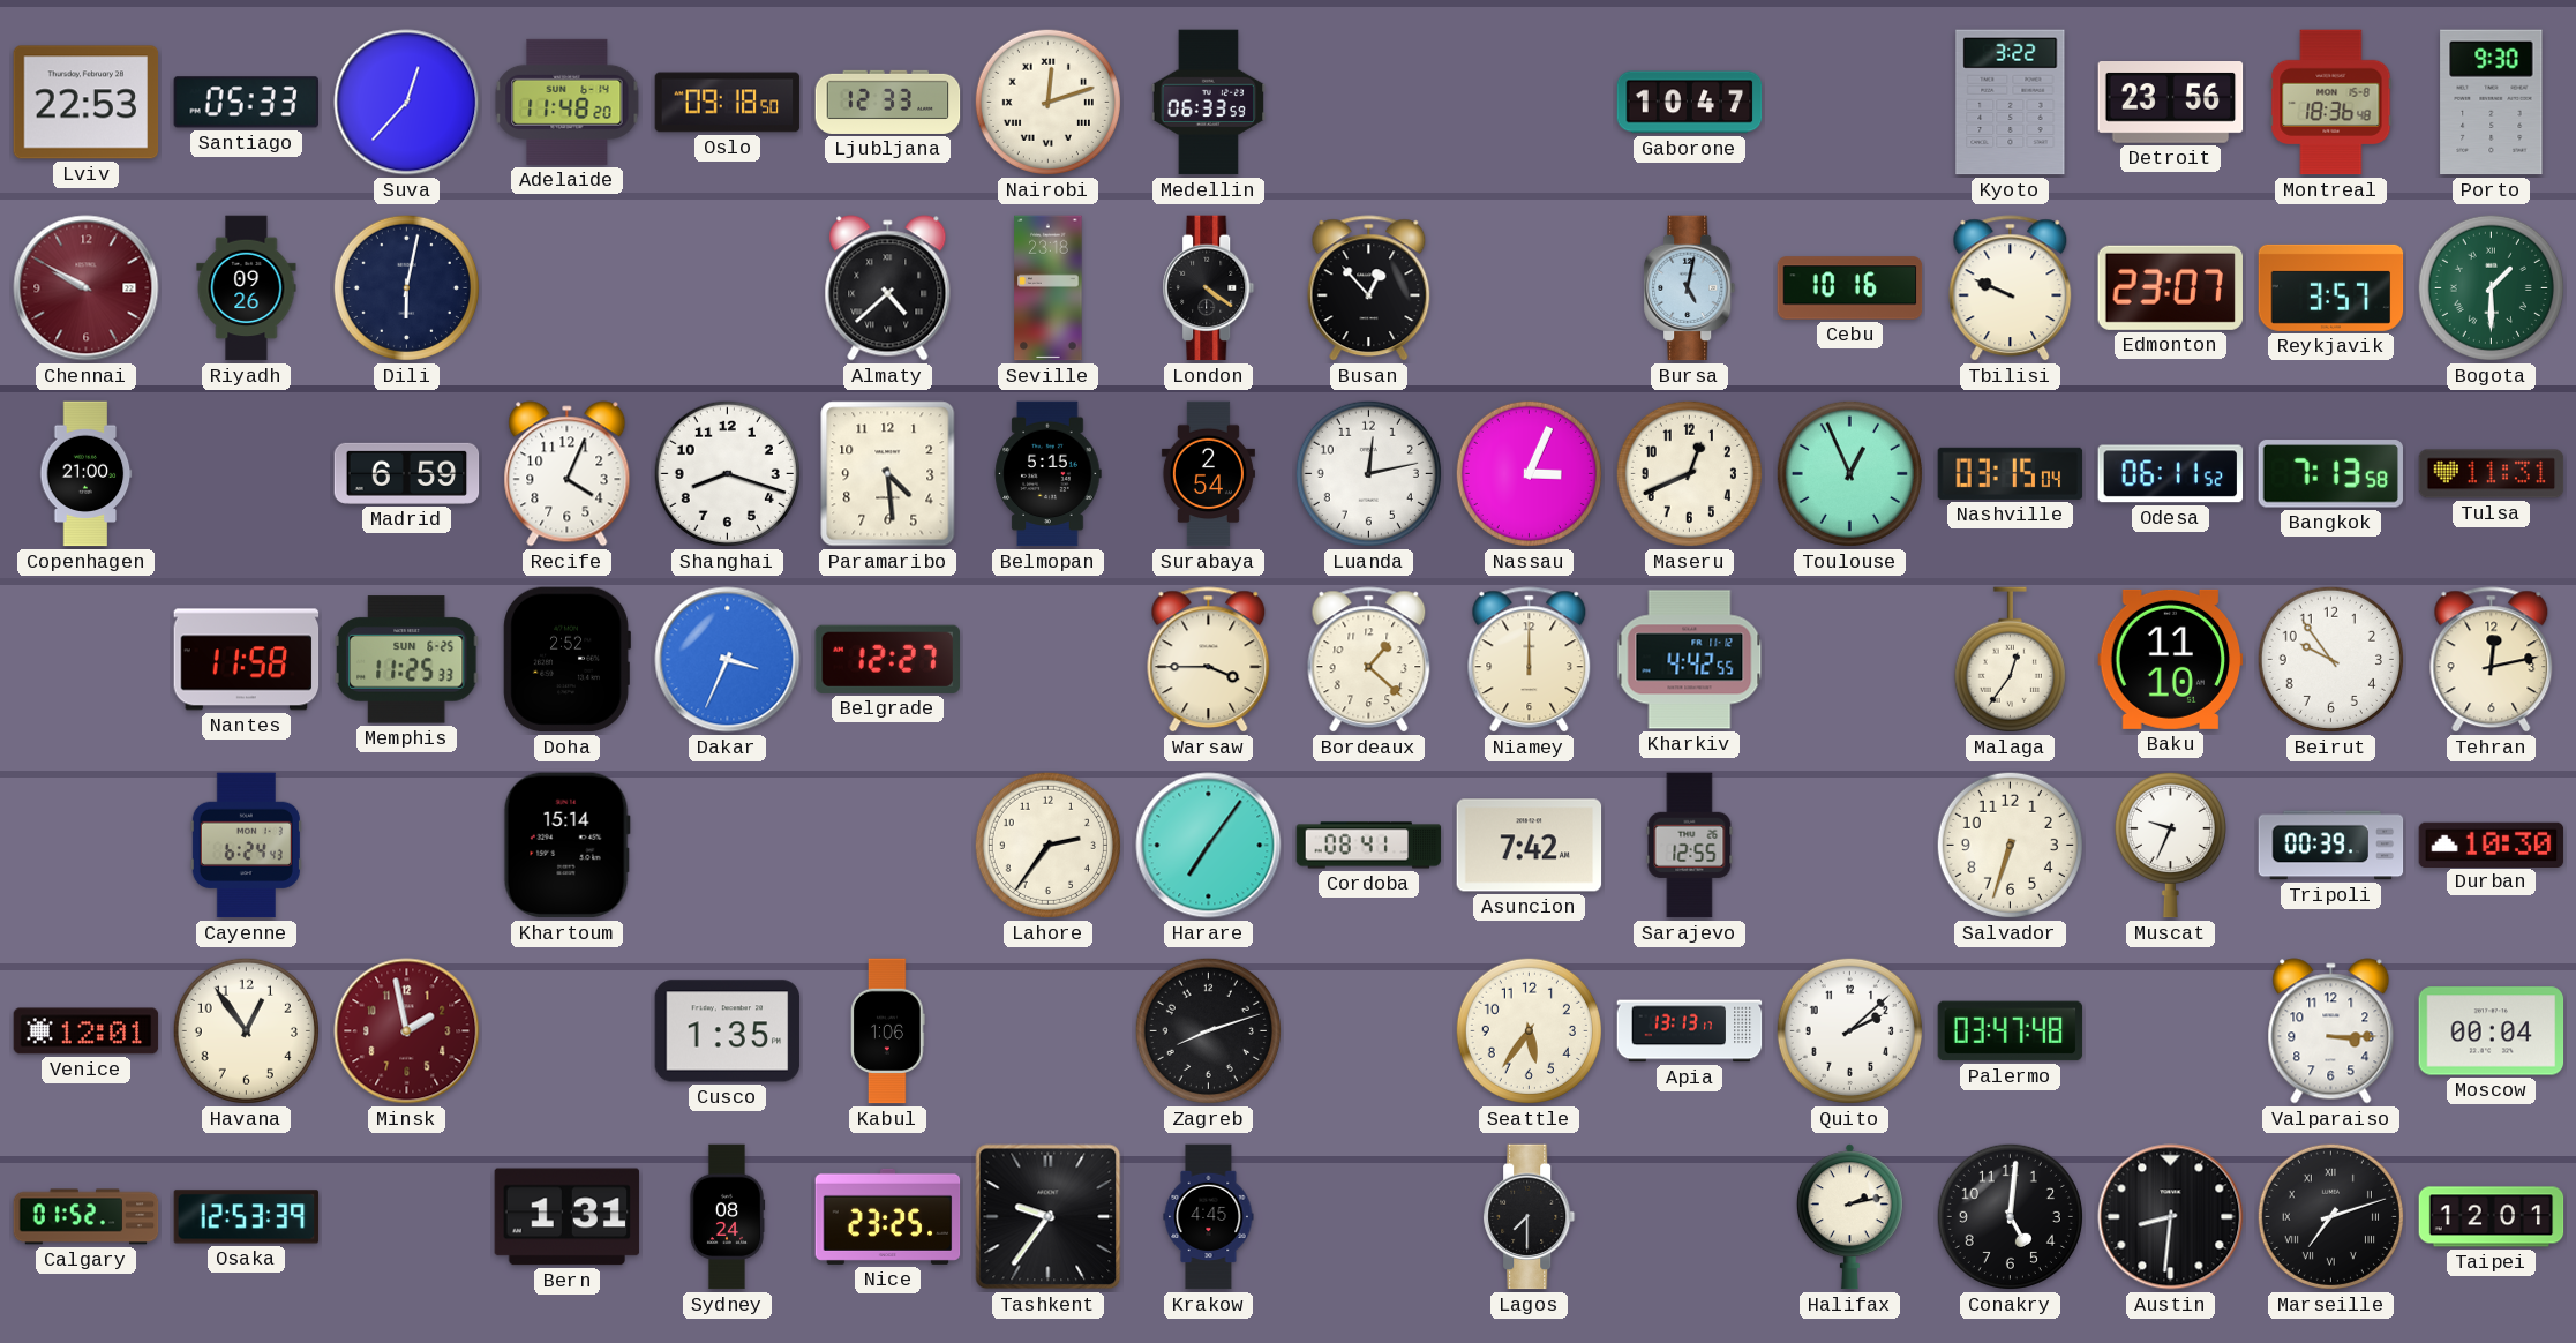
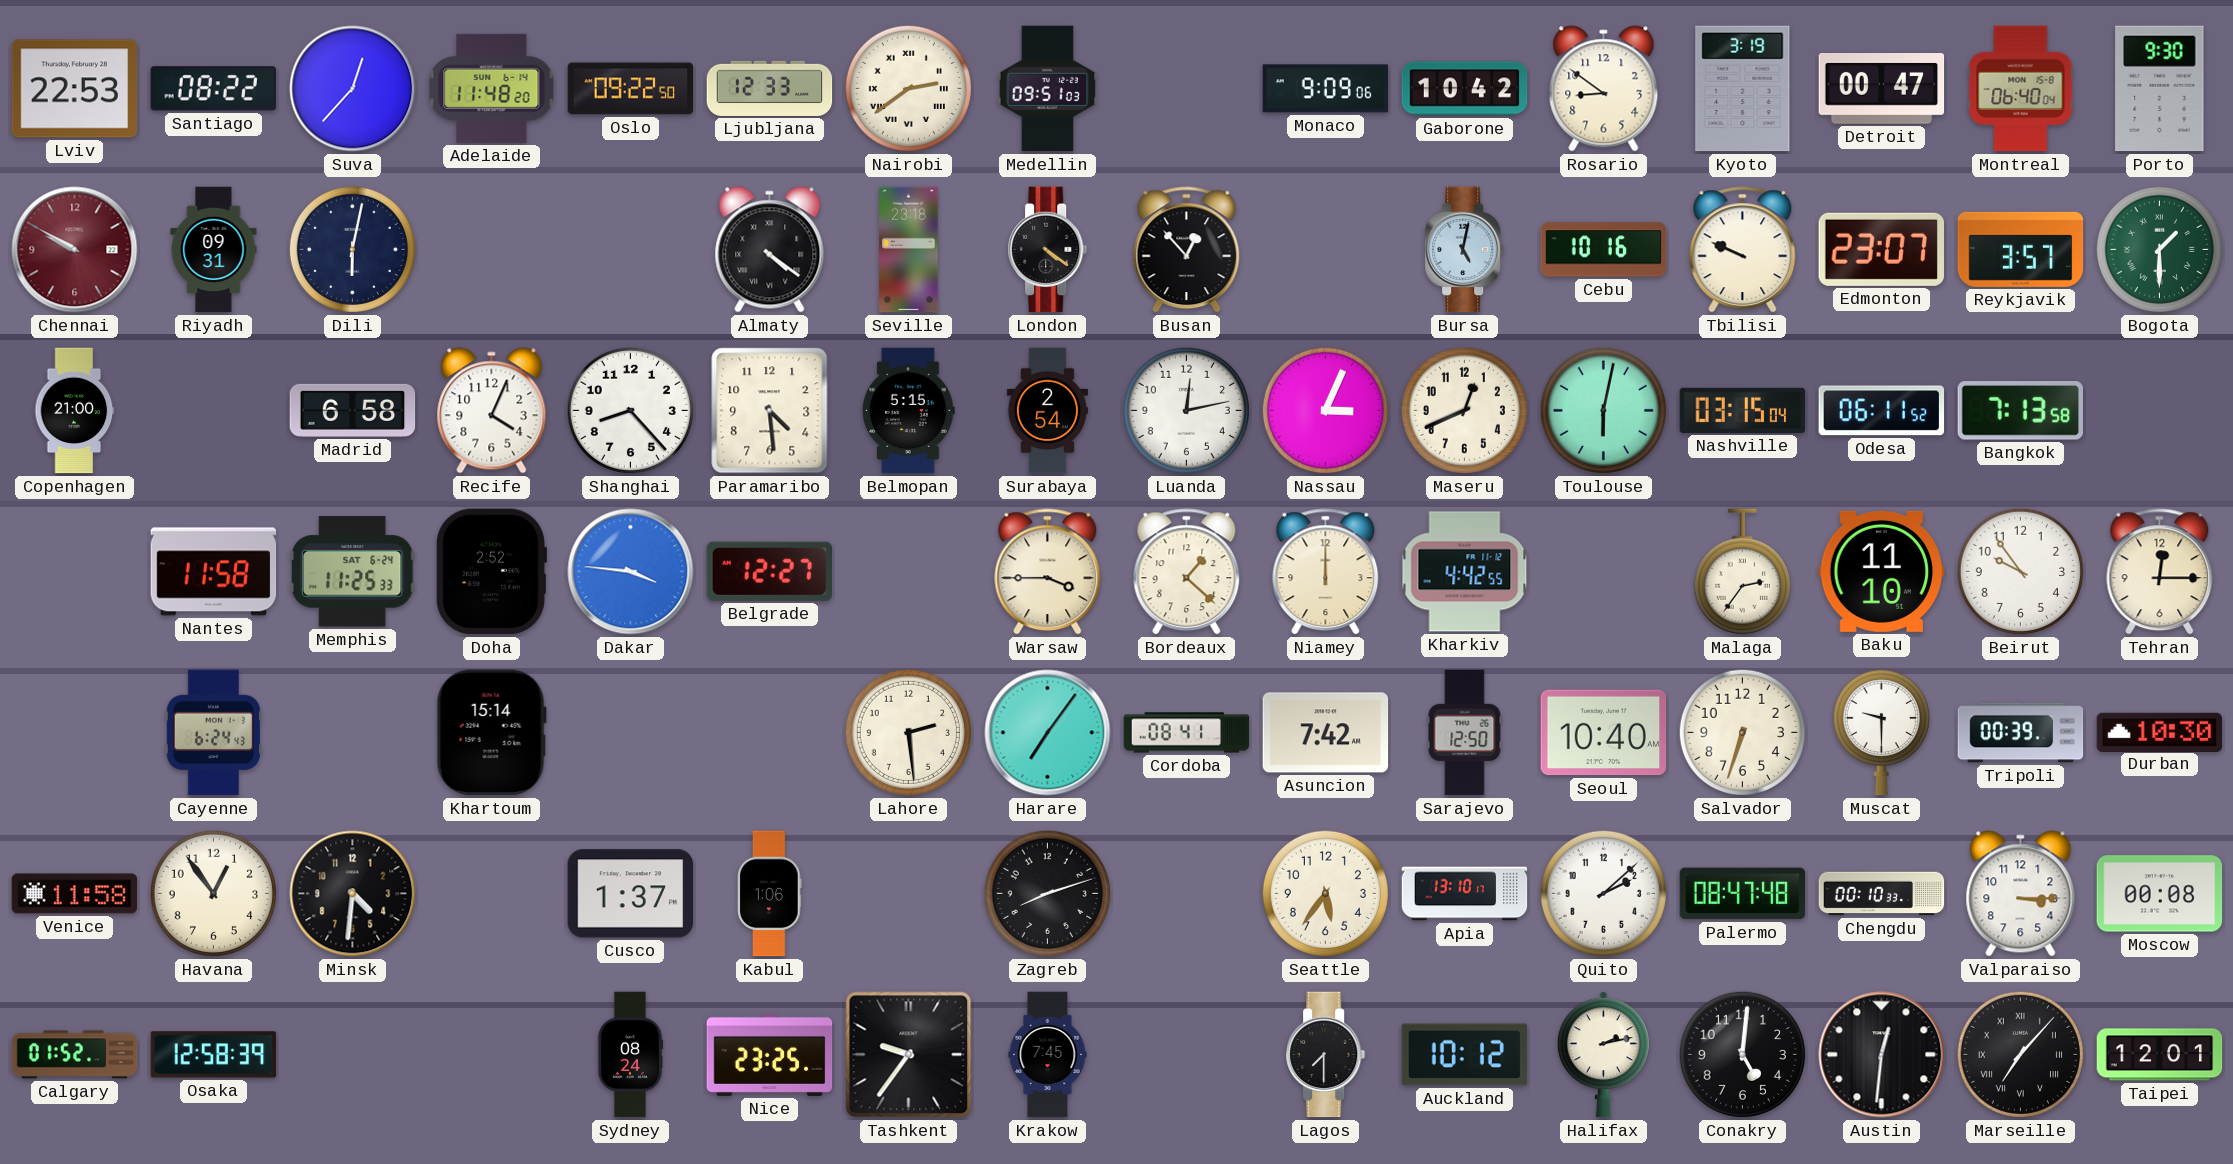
Santiago: 05:33 -> 08:22 (213, 89)
Oslo: 09:18 -> 09:22 (631, 89)
Nairobi: 12:12 -> 2:39 (908, 88)
Medellin: 06:33 -> 09:51 (1048, 89)
Monaco: none -> 9:09 (1326, 89)
Gaborone: 10:47 -> 10:42 (1465, 89)
Rosario: none -> 8:51 (1604, 89)
Kyoto: 3:22 -> 3:19 (1743, 89)
Detroit: 23:56 -> 00:47 (1882, 89)
Montreal: 18:36 -> 06:40 (2021, 89)
Riyadh: 09:26 -> 09:31 (214, 250)
Almaty: 4:38 -> 4:21 (770, 250)
Madrid: 6:59 -> 6:58 (353, 410)
Shanghai: 8:18 -> 8:23 (630, 410)
Toulouse: 12:56 -> 6:02 (1603, 410)
Tulsa: 11:31 -> none (2492, 474)
Memphis date: SUN 6-25 -> SAT 6-24 (352, 572)
Dakar: 3:34 -> 3:46 (631, 572)
Malaga: 12:36 -> 2:36 (1742, 572)
Tehran: 12:13 -> 12:15 (2160, 572)
Lahore: 2:36 -> 2:29 (908, 732)
Sarajevo: 12:55 -> 12:50 (1465, 733)
Seoul: none -> 10:40 (1604, 733)
Muscat: 9:34 -> 9:30 (1881, 732)
Venice: 12:01 -> 11:58 (75, 894)
Minsk: 1:58 -> 4:31 (353, 894)
Minsk dial: burgundy -> black (353, 894)
Cusco: 1:35 -> 1:37 (631, 894)
Apia: 13:13 -> 13:10 (1465, 894)
Palermo: 03:47 -> 08:47 (1743, 894)
Chengdu: none -> 00:10 (1882, 894)
Moscow: 00:04 -> 00:08 (2160, 894)
Osaka: 12:53 -> 12:58 (214, 1055)
Bern: 1:31 -> none (568, 1217)
Krakow: 4:45 -> 7:45 (1048, 1055)
Auckland: none -> 10:12 (1465, 1055)
Austin: 8:31 -> 12:31 (1882, 1055)
Marseille: 7:12 -> 7:07 (2020, 1054)
